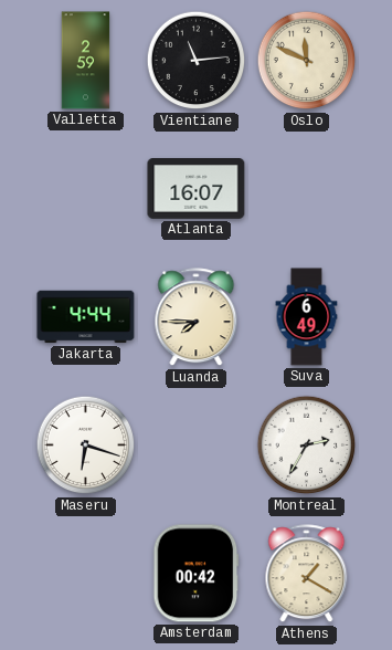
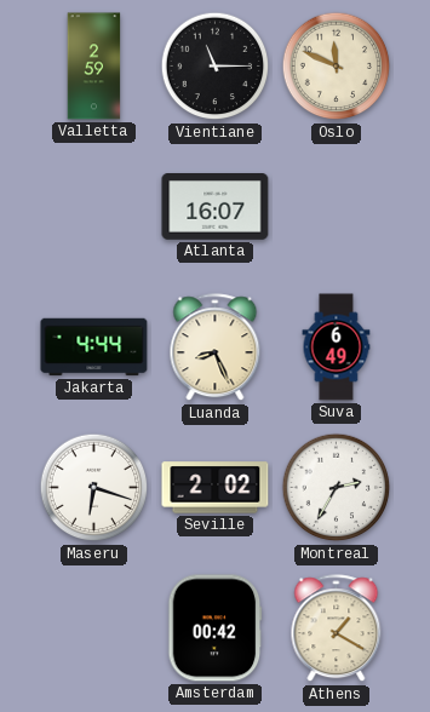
Vientiane: 11:14 -> 11:15 (216, 67)
Luanda: 7:45 -> 8:26 (216, 348)
Seville: none -> 2:02 (216, 488)
